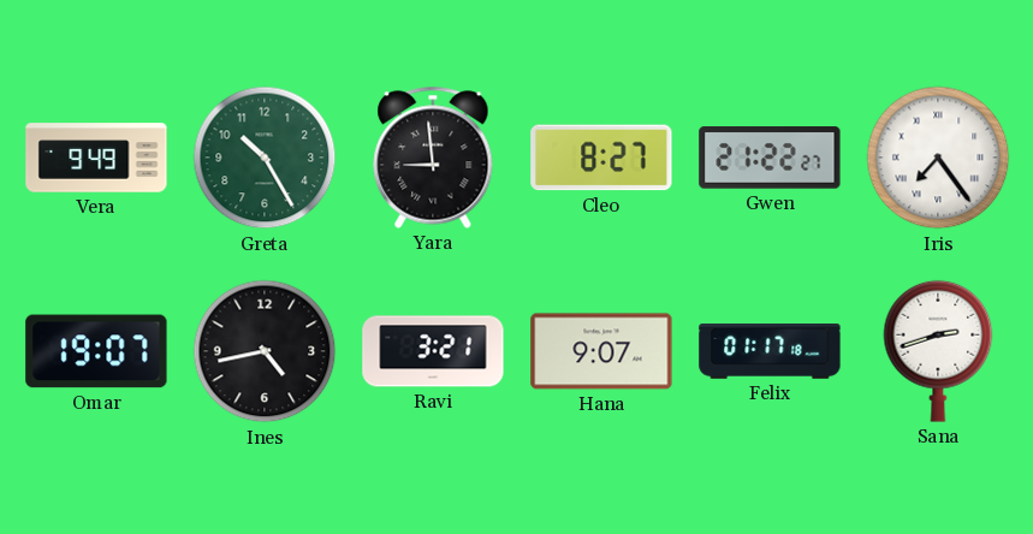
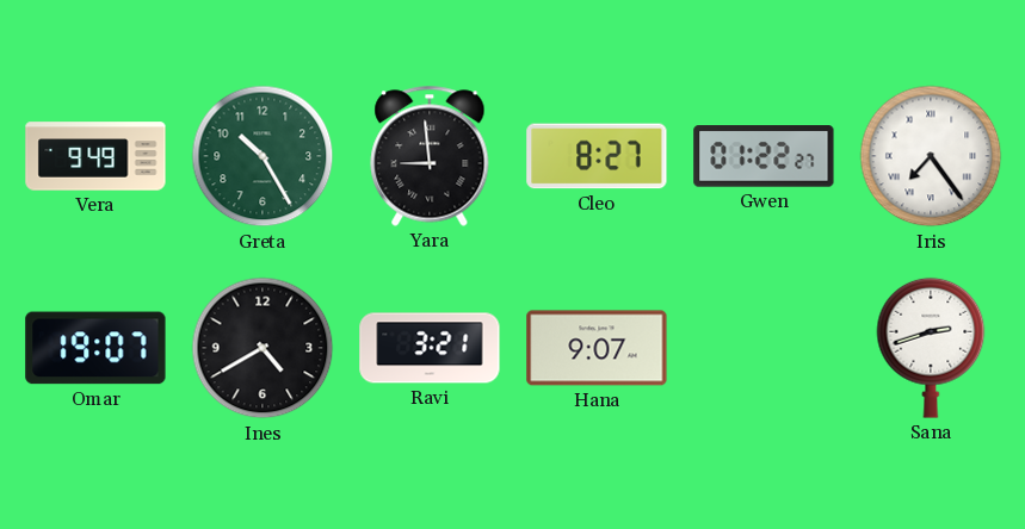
Gwen: 21:22 -> 01:22 (764, 156)
Ines: 4:43 -> 4:40 (263, 348)
Felix: 01:17 -> none (770, 352)
